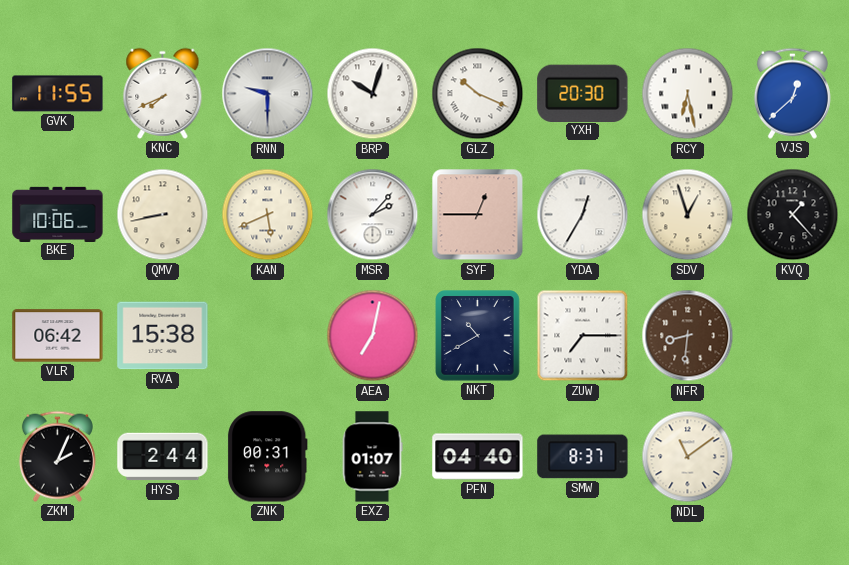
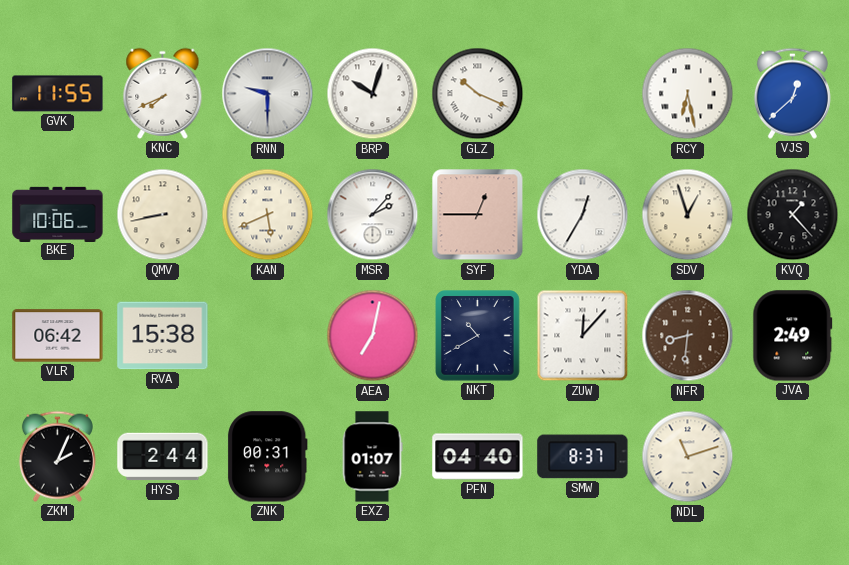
YXH: 20:30 -> none (583, 93)
ZUW: 7:15 -> 12:07 (583, 336)
JVA: none -> 2:49 (793, 336)
NDL: 11:09 -> 11:12 (688, 457)
